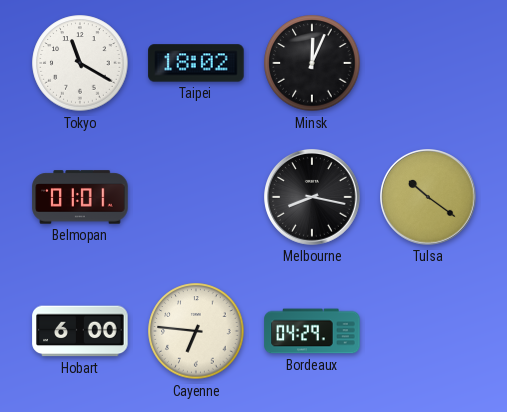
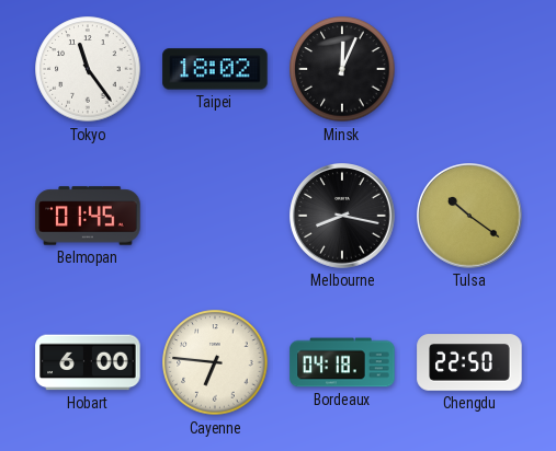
Tokyo: 11:20 -> 11:24 (88, 69)
Belmopan: 01:01 -> 01:45 (88, 216)
Bordeaux: 04:29 -> 04:18 (342, 362)
Chengdu: none -> 22:50 (469, 362)
